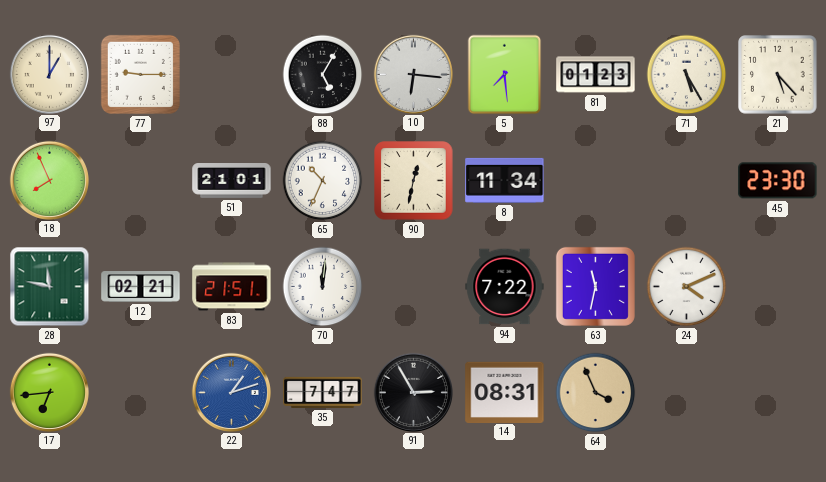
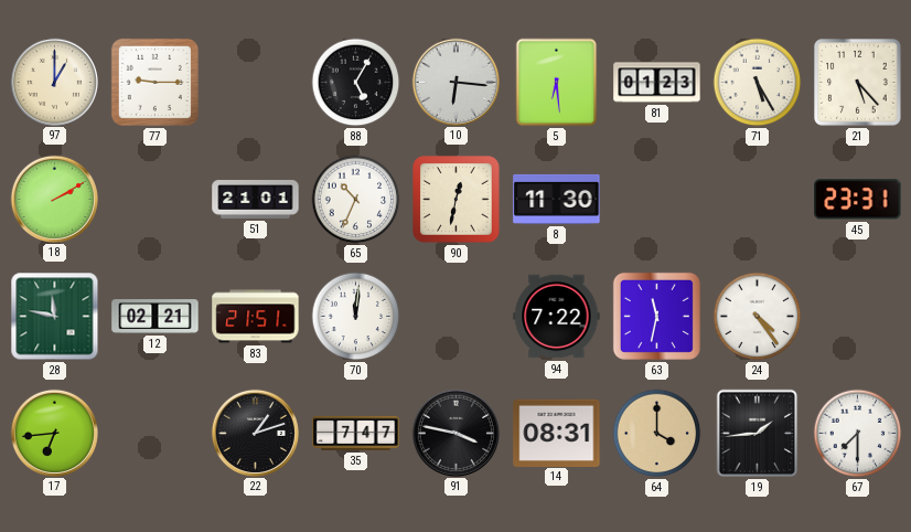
5: 7:29 -> 6:29 (557, 83)
18: 7:56 -> 2:10 (54, 199)
8: 11:34 -> 11:30 (557, 199)
45: 23:30 -> 23:31 (858, 200)
24: 4:11 -> 4:24 (758, 317)
22 dial: blue -> black (255, 433)
91: 2:55 -> 3:47 (456, 433)
64: 3:56 -> 4:00 (657, 434)
19: none -> 1:44 (758, 434)
67: none -> 7:30 (858, 434)
